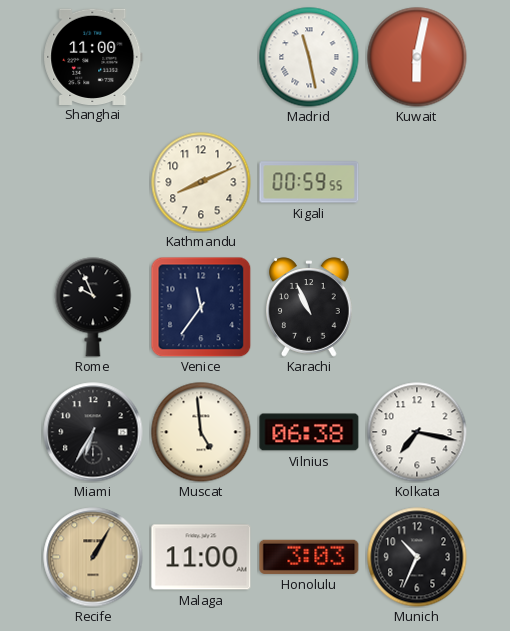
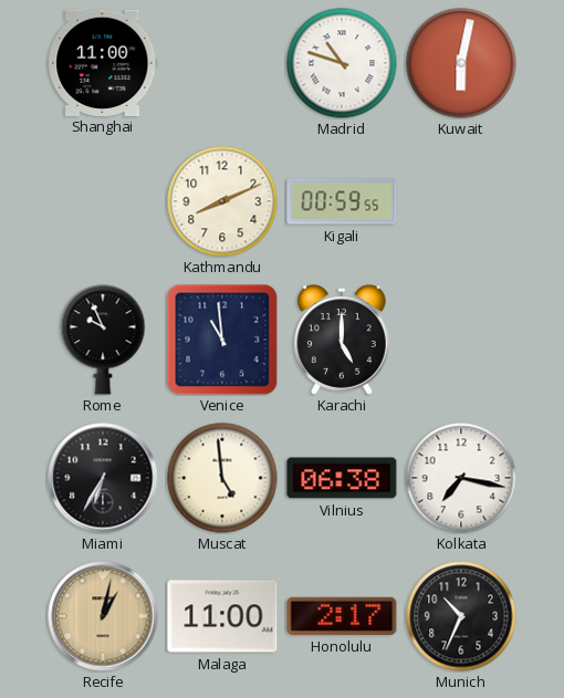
Madrid: 11:28 -> 10:48 (342, 63)
Venice: 11:36 -> 10:59 (222, 340)
Karachi: 10:56 -> 5:00 (343, 340)
Recife: 1:05 -> 1:02 (103, 616)
Honolulu: 3:03 -> 2:17 (342, 616)
